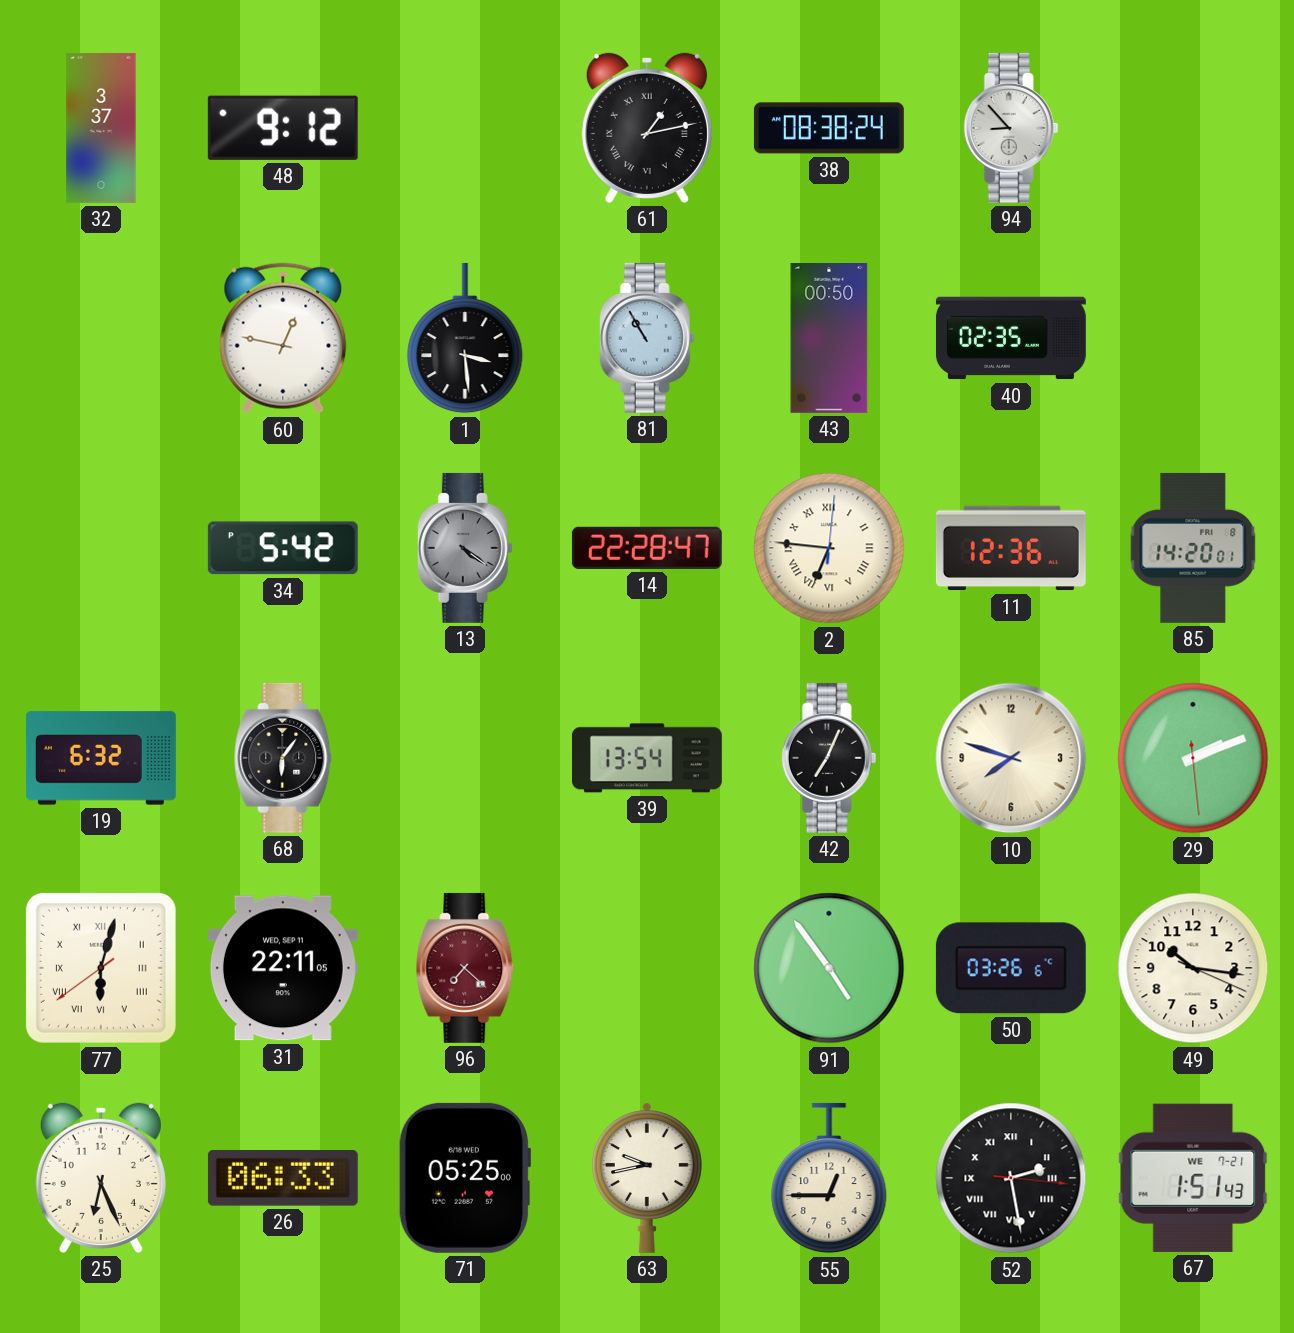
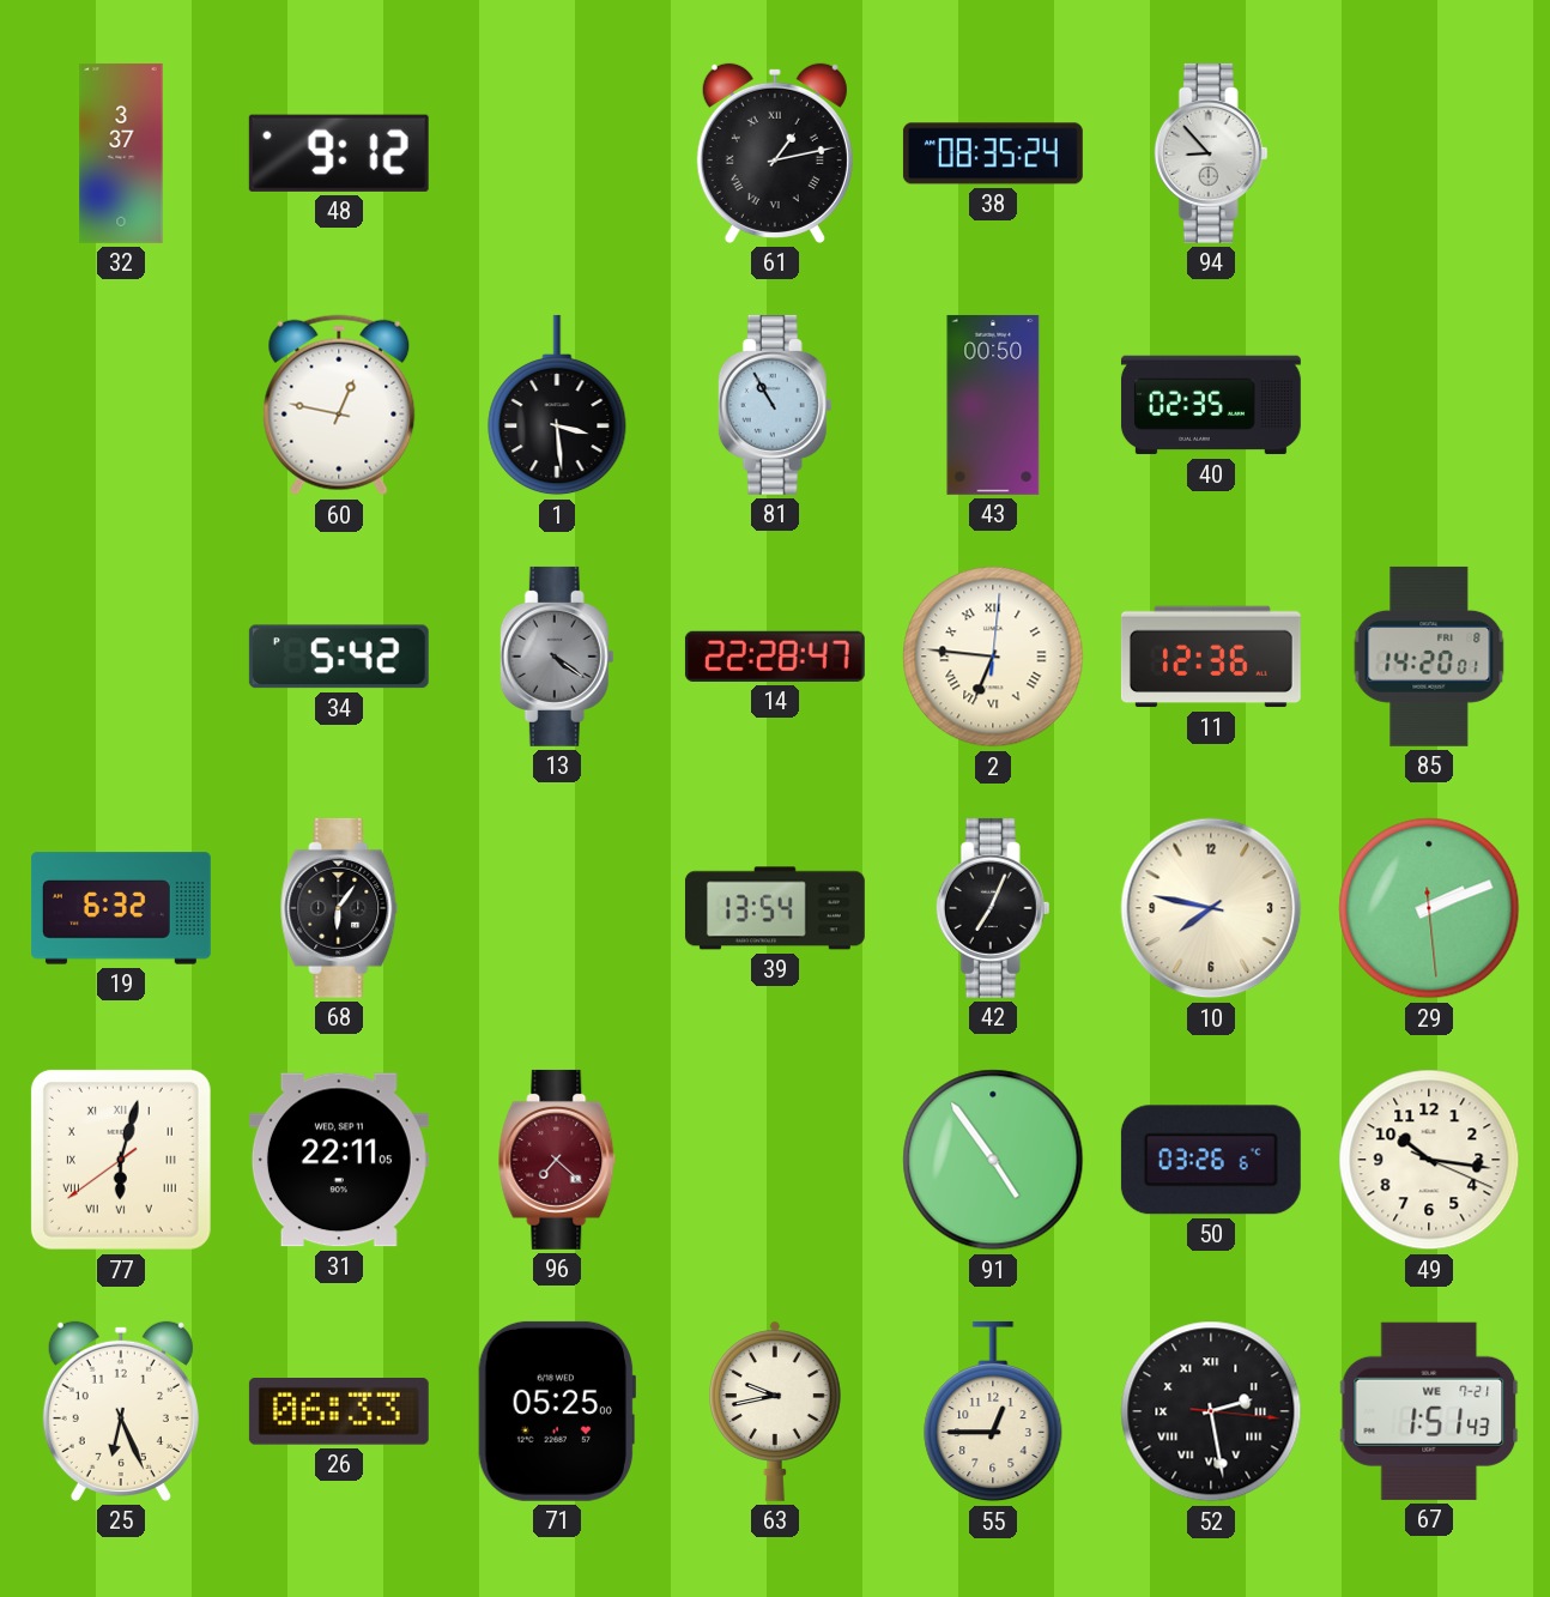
38: 08:38 -> 08:35 (993, 153)
10: 7:48 -> 7:47 (1211, 908)
